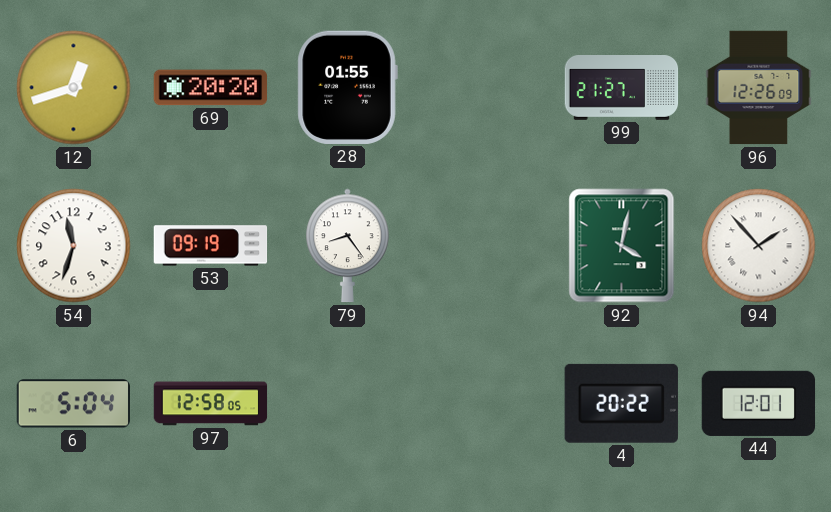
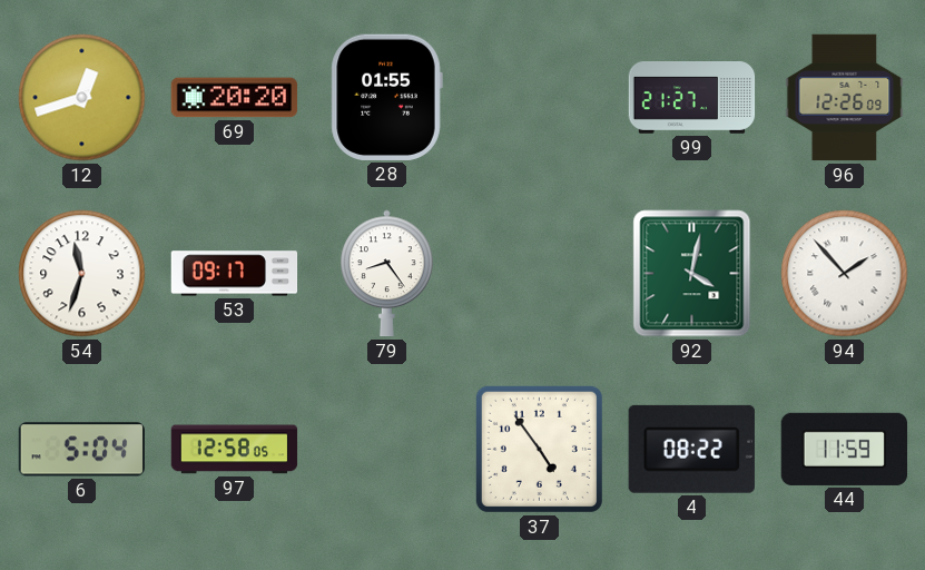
53: 09:19 -> 09:17 (235, 274)
37: none -> 4:54 (539, 449)
4: 20:22 -> 08:22 (691, 449)
44: 12:01 -> 11:59 (845, 449)
